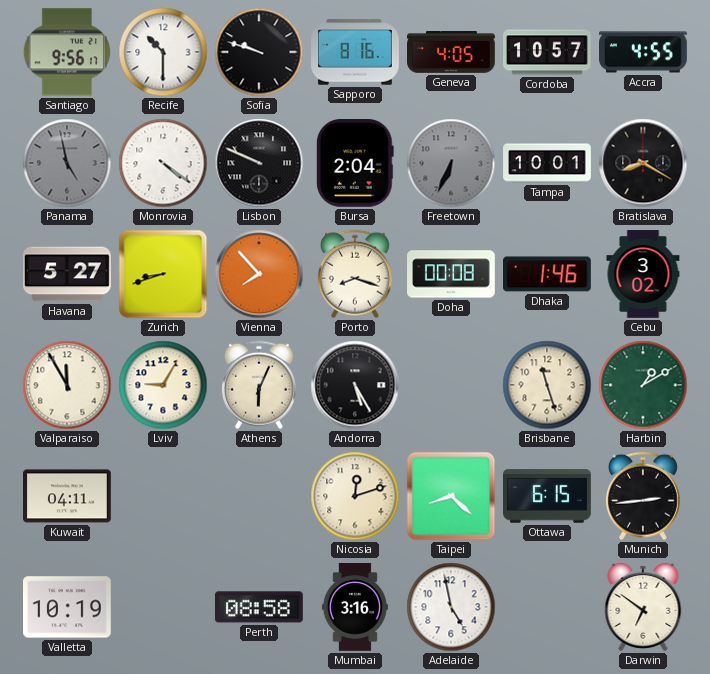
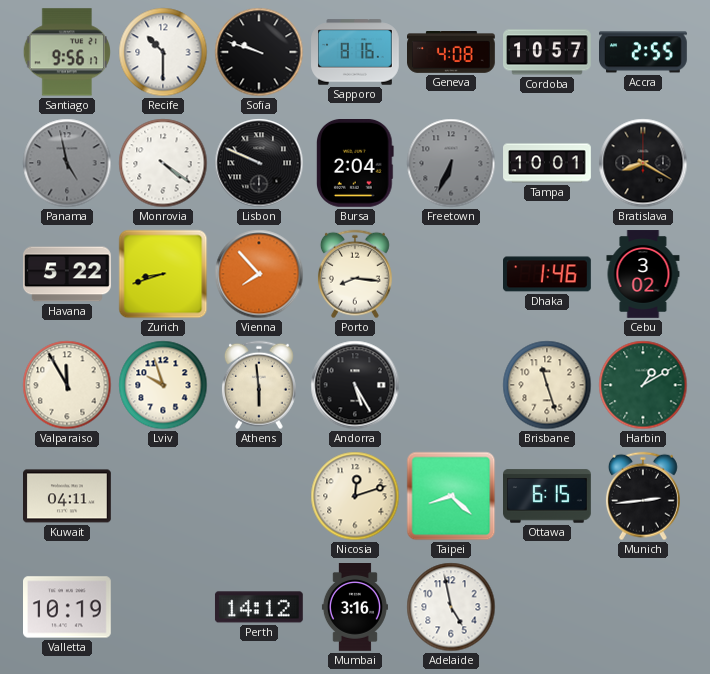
Geneva: 4:05 -> 4:08 (451, 53)
Accra: 4:55 -> 2:55 (644, 52)
Havana: 5:27 -> 5:22 (68, 274)
Porto: 8:18 -> 8:16 (355, 274)
Doha: 00:08 -> none (452, 274)
Lviv: 9:05 -> 9:57 (163, 385)
Athens: 6:04 -> 5:59 (259, 385)
Perth: 08:58 -> 14:12 (259, 607)
Darwin: 6:51 -> none (643, 607)
